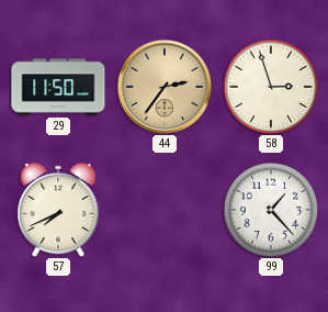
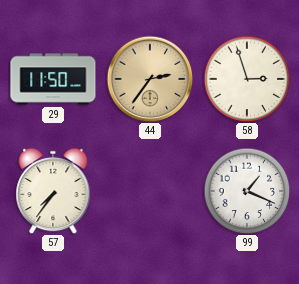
57: 7:41 -> 7:36 (53, 191)
99: 1:23 -> 1:19 (247, 191)
